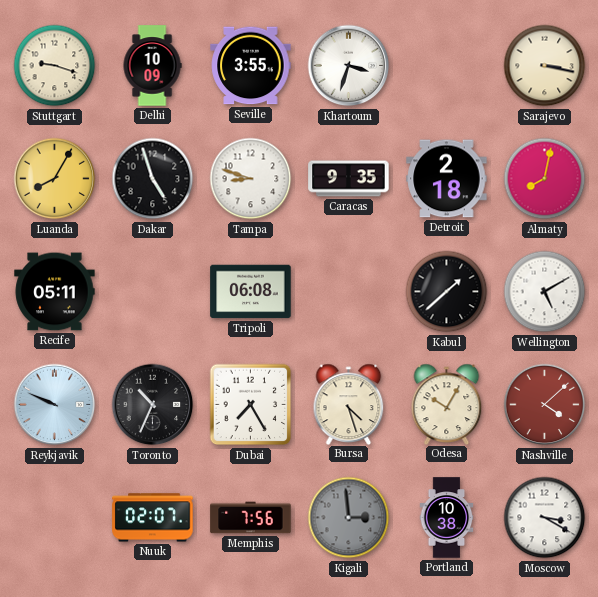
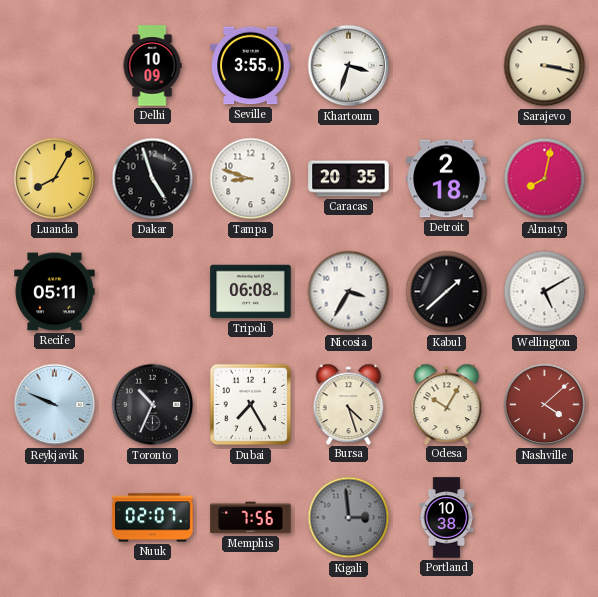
Stuttgart: 9:18 -> none (55, 66)
Caracas: 9:35 -> 20:35 (349, 179)
Nicosia: none -> 3:35 (349, 292)
Moscow: 3:20 -> none (545, 518)
